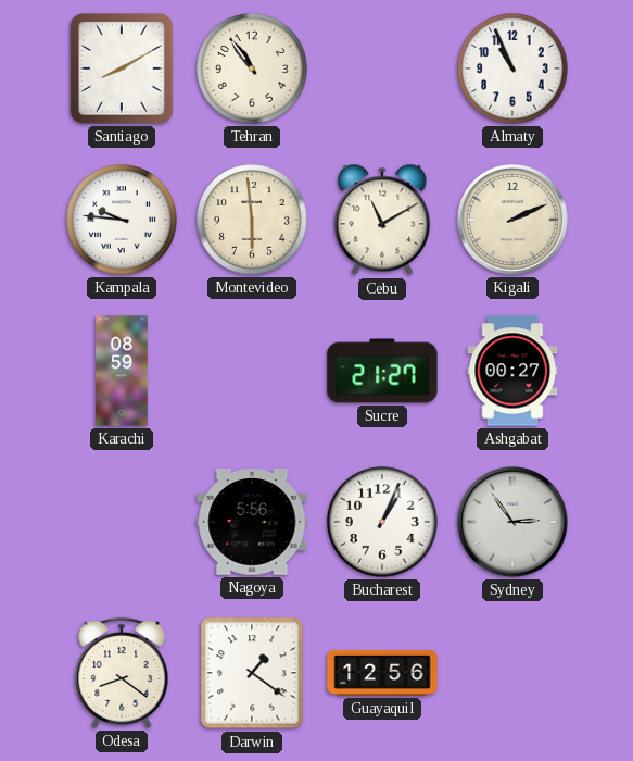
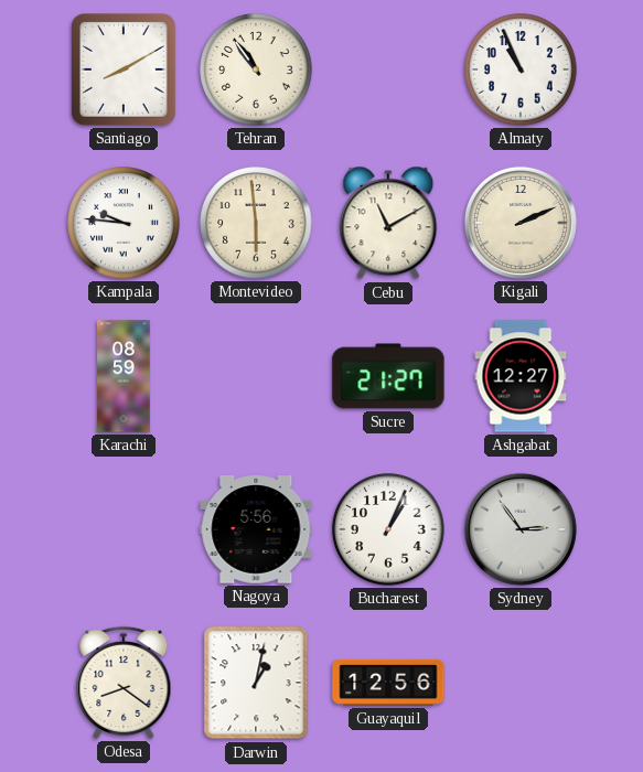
Ashgabat: 00:27 -> 12:27 (521, 376)
Darwin: 1:21 -> 1:02 (256, 683)
